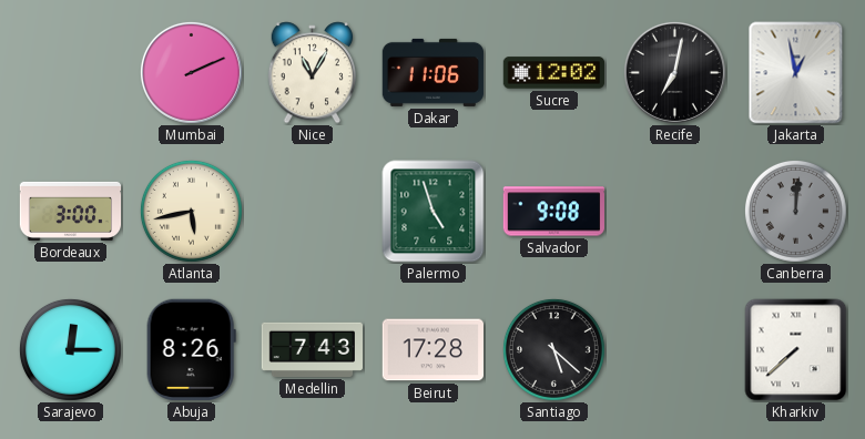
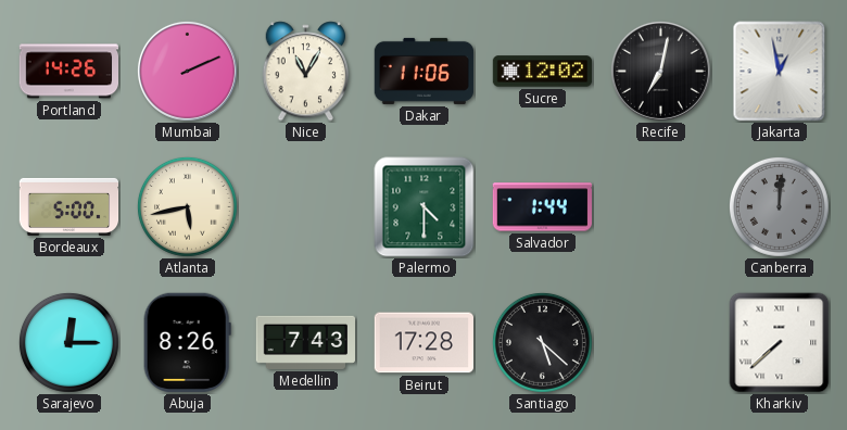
Portland: none -> 14:26 (68, 72)
Bordeaux: 3:00 -> 5:00 (69, 206)
Palermo: 4:57 -> 4:30 (425, 207)
Salvador: 9:08 -> 1:44 (542, 207)
